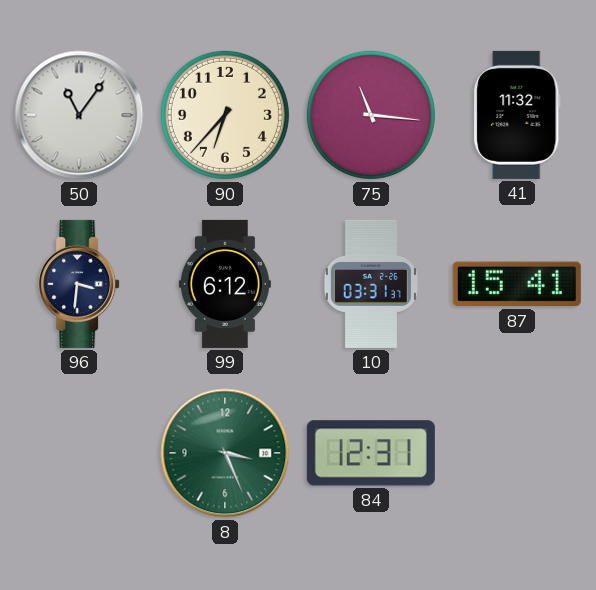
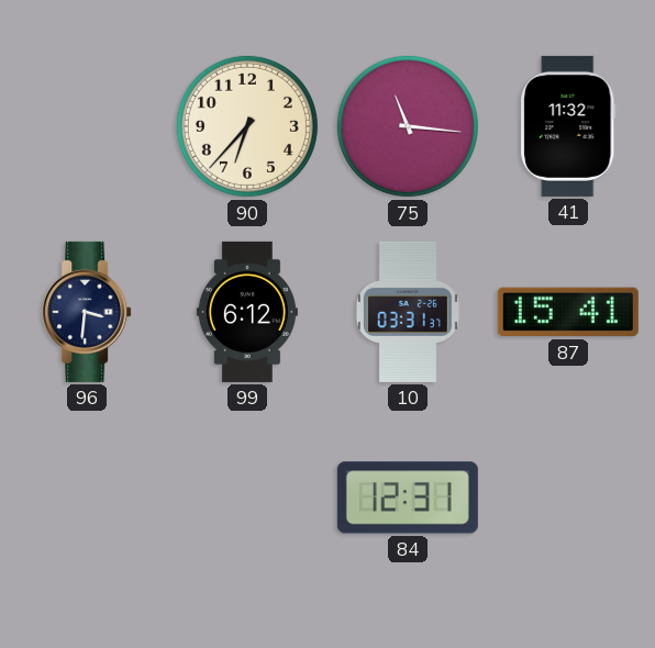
50: 11:06 -> none (79, 115)
8: 3:26 -> none (225, 453)
